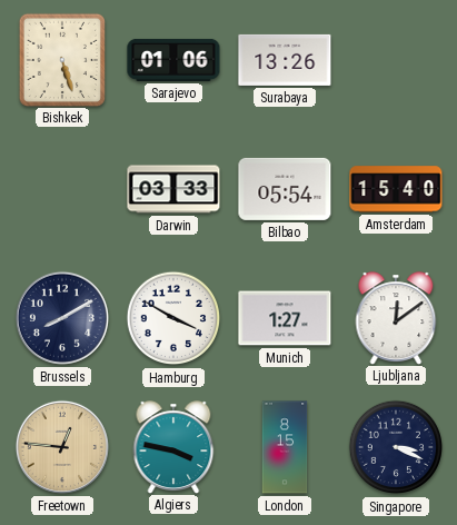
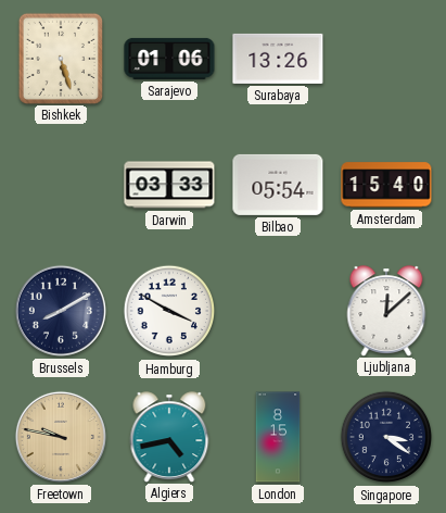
Munich: 1:27 -> none (285, 318)
Ljubljana: 12:09 -> 12:08 (386, 311)
Freetown: 12:46 -> 9:47 (61, 437)
Algiers: 3:47 -> 4:43 (169, 437)
Singapore: 3:19 -> 3:21 (386, 437)
